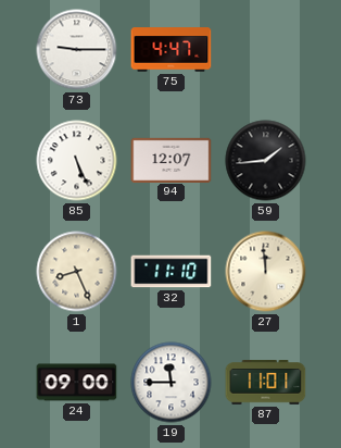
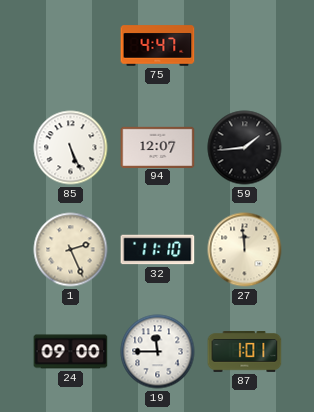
73: 9:15 -> none (77, 50)
1: 8:26 -> 2:26 (71, 250)
87: 11:01 -> 1:01 (245, 352)
